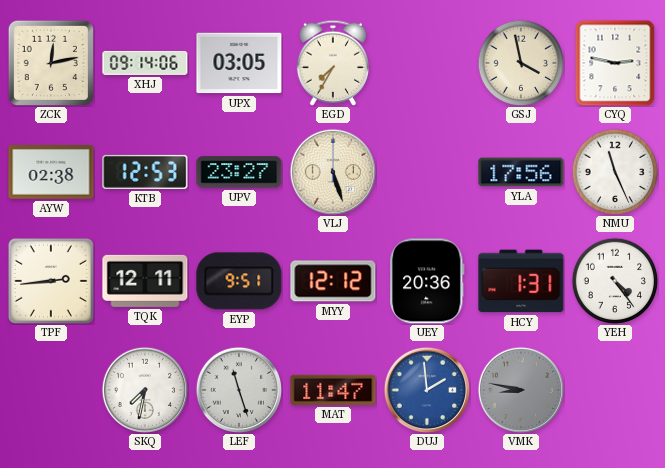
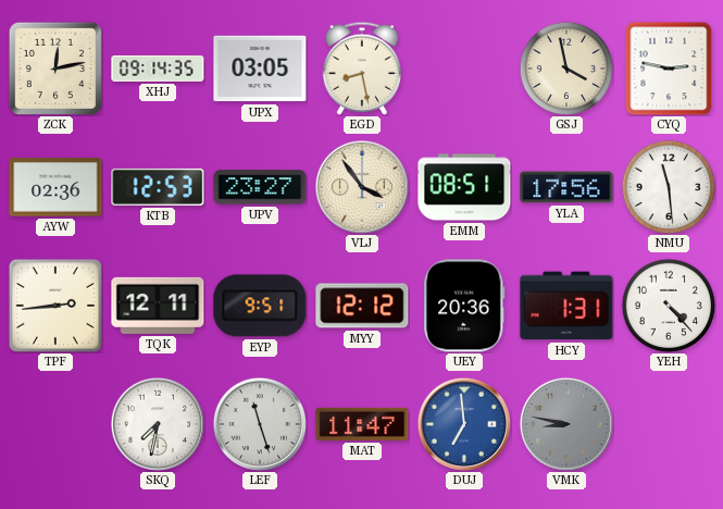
XHJ: 09:14:06 -> 09:14:35 (158, 69)
EGD: 7:35 -> 8:28 (362, 69)
AYW: 02:38 -> 02:36 (55, 188)
VLJ: 5:27 -> 3:54 (361, 186)
EMM: none -> 08:51 (464, 187)
NMU: 11:26 -> 11:29 (669, 187)
YEH: 4:24 -> 4:23 (669, 306)
DUJ: 1:59 -> 6:59 (463, 423)
